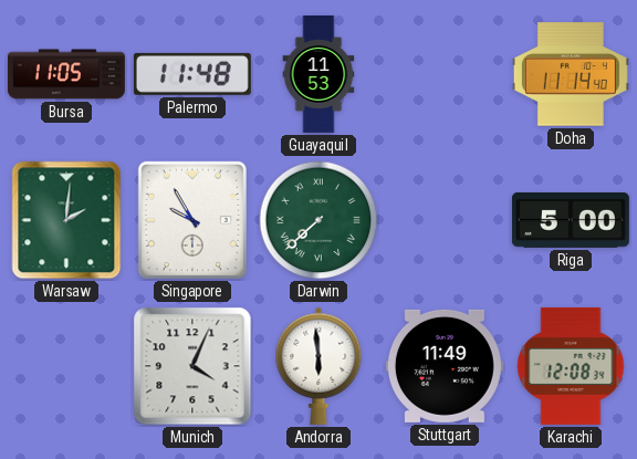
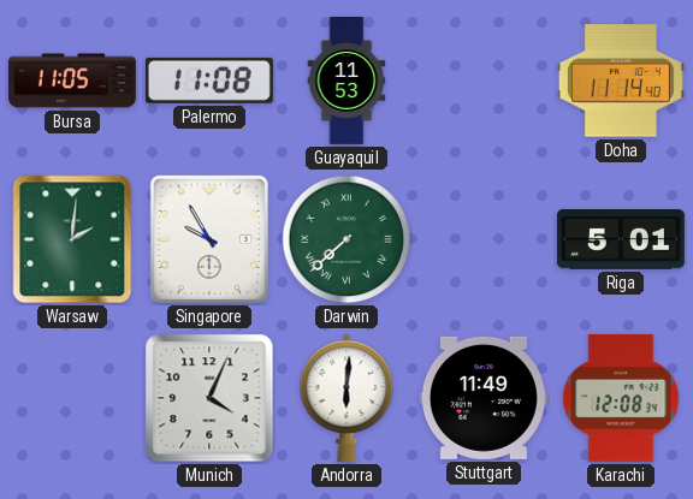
Palermo: 11:48 -> 11:08 (209, 81)
Riga: 5:00 -> 5:01 (621, 239)
Andorra: 5:59 -> 6:01 (346, 398)
